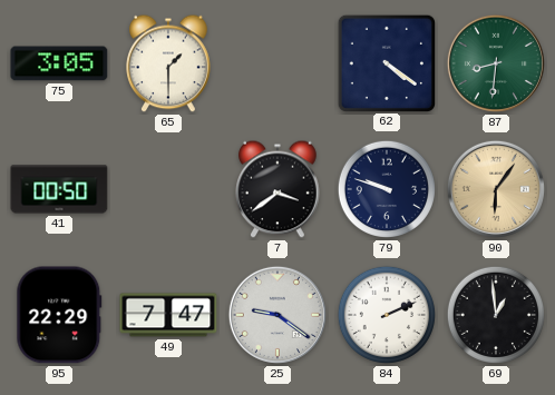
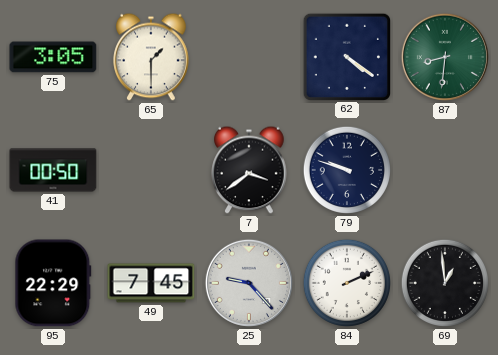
90: 6:06 -> none (496, 189)
49: 7:47 -> 7:45 (151, 283)
25: 9:21 -> 9:23 (249, 283)
